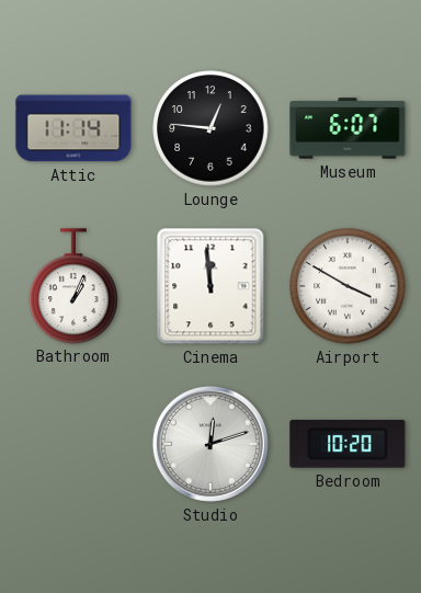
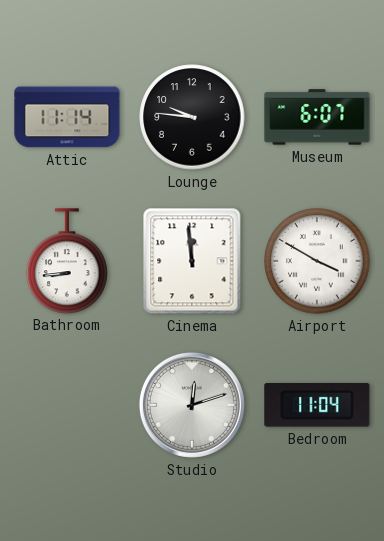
Lounge: 12:46 -> 9:46 (192, 117)
Bathroom: 1:04 -> 8:44 (67, 261)
Bedroom: 10:20 -> 11:04 (317, 405)
